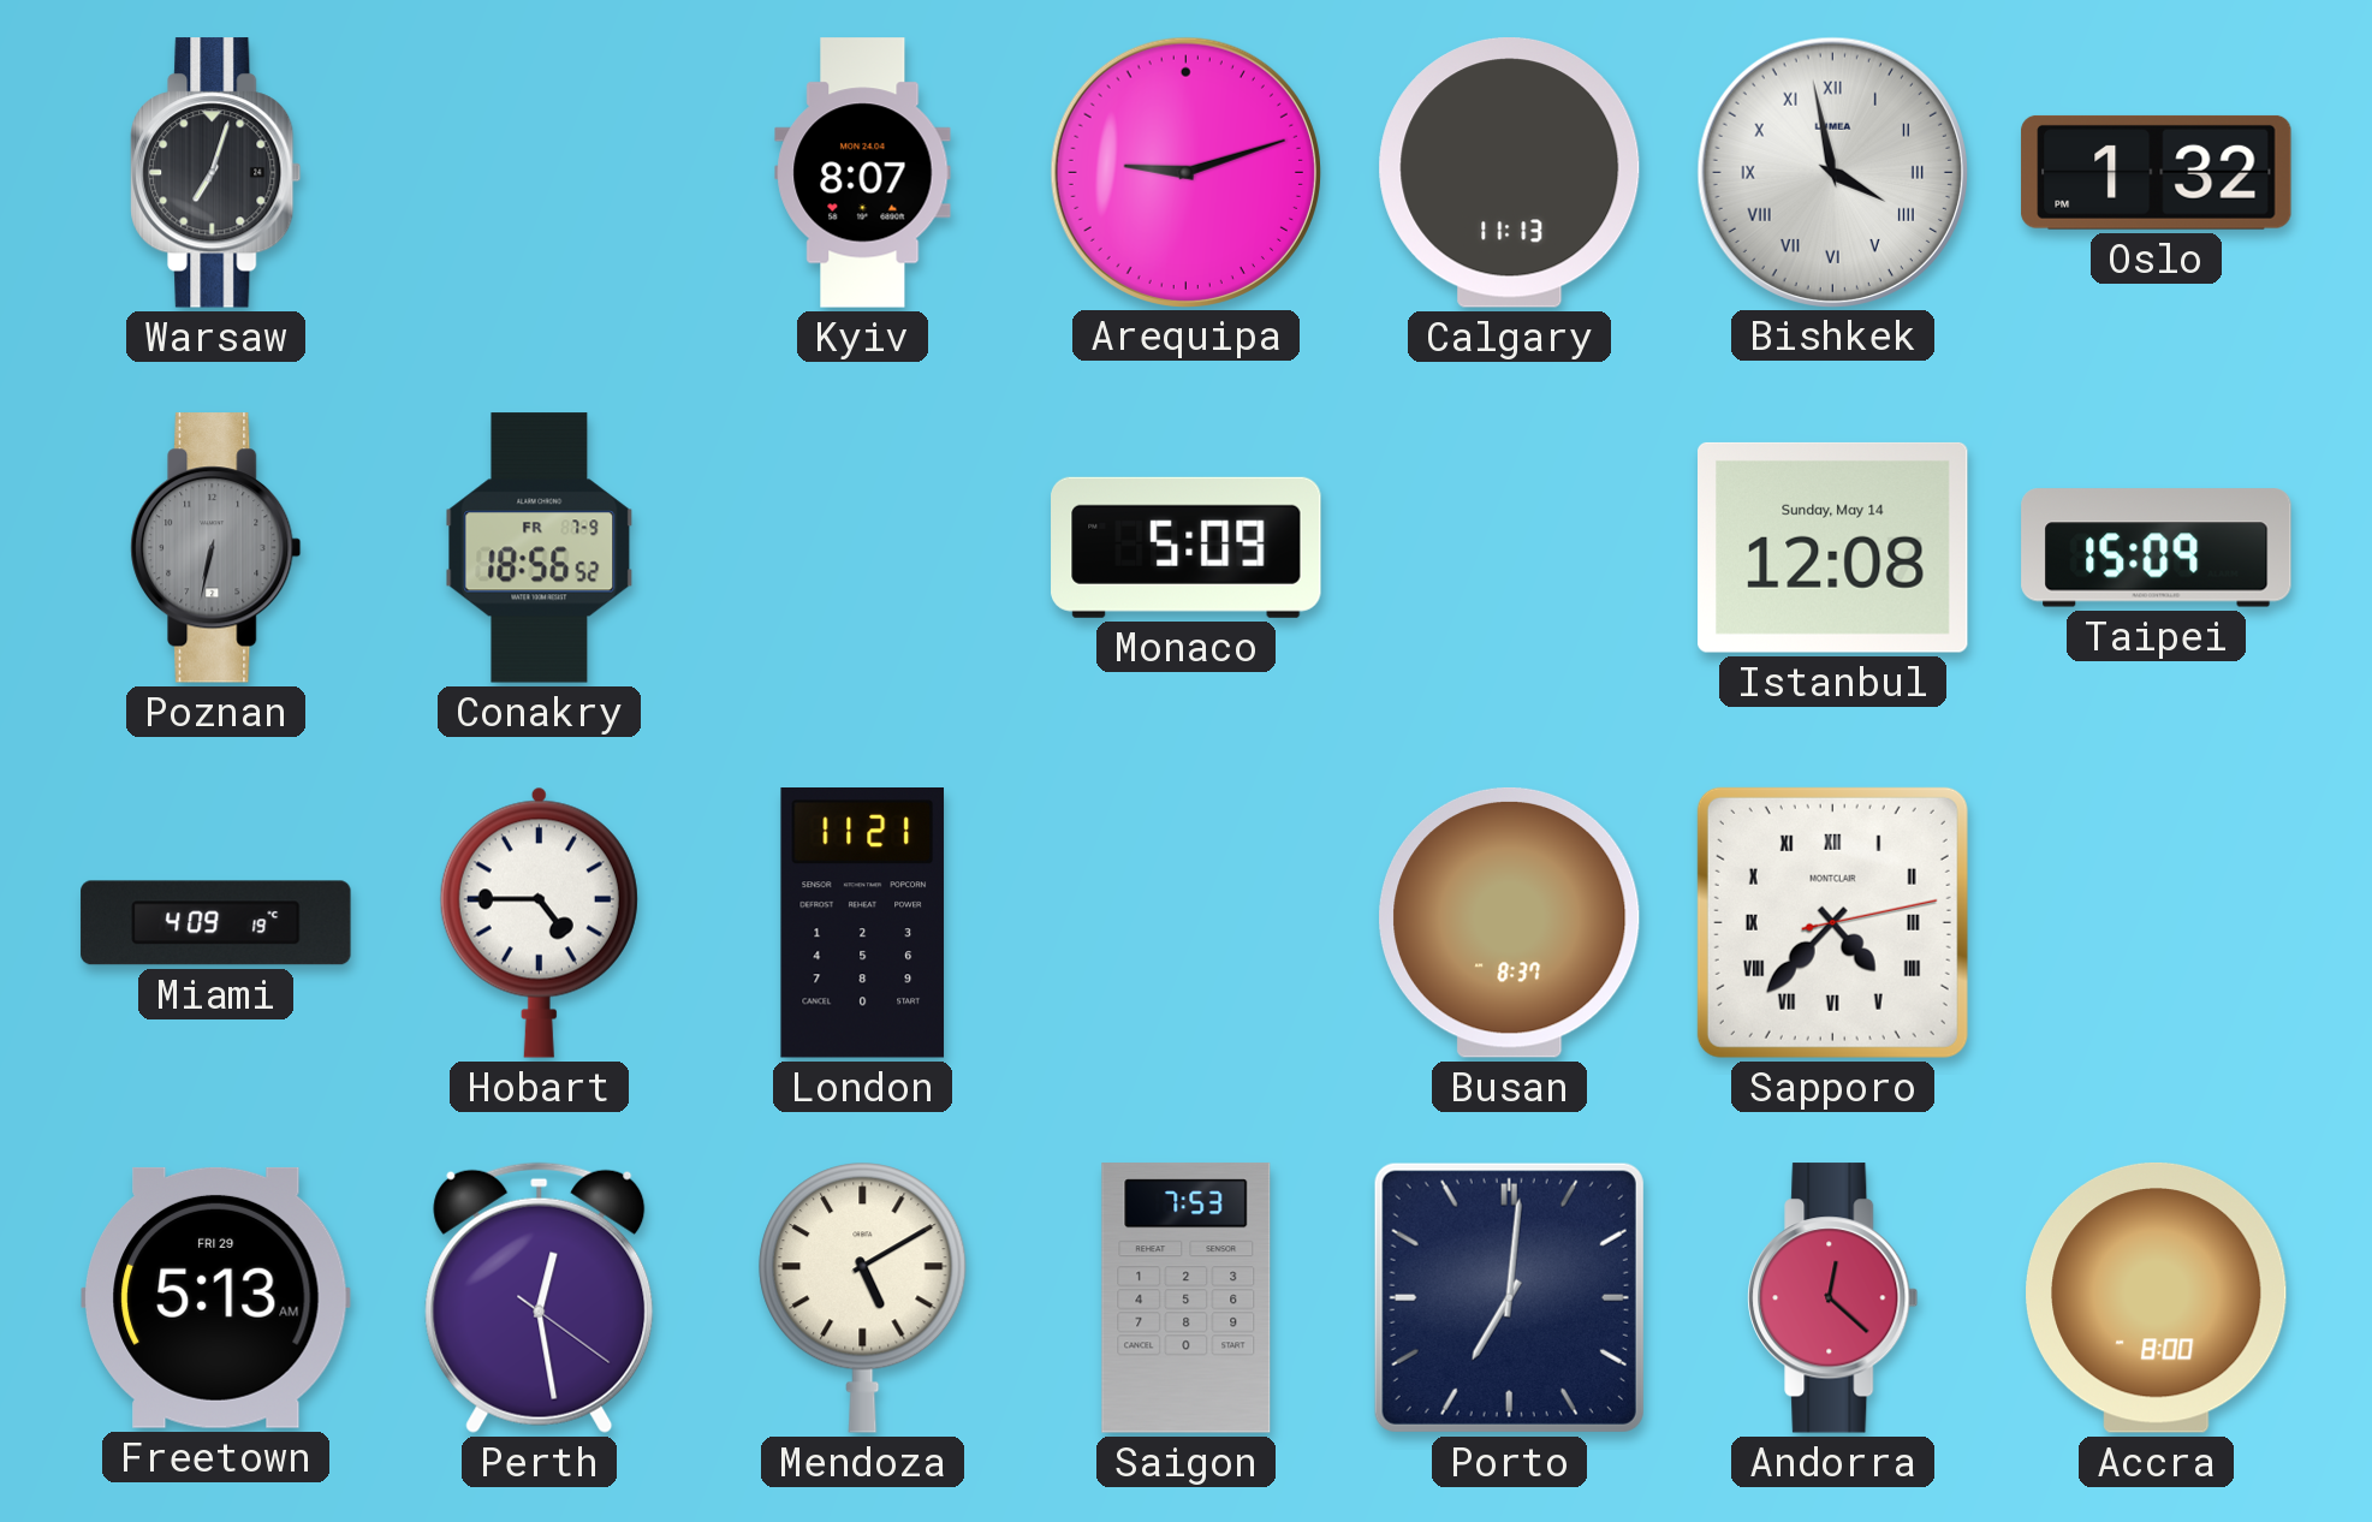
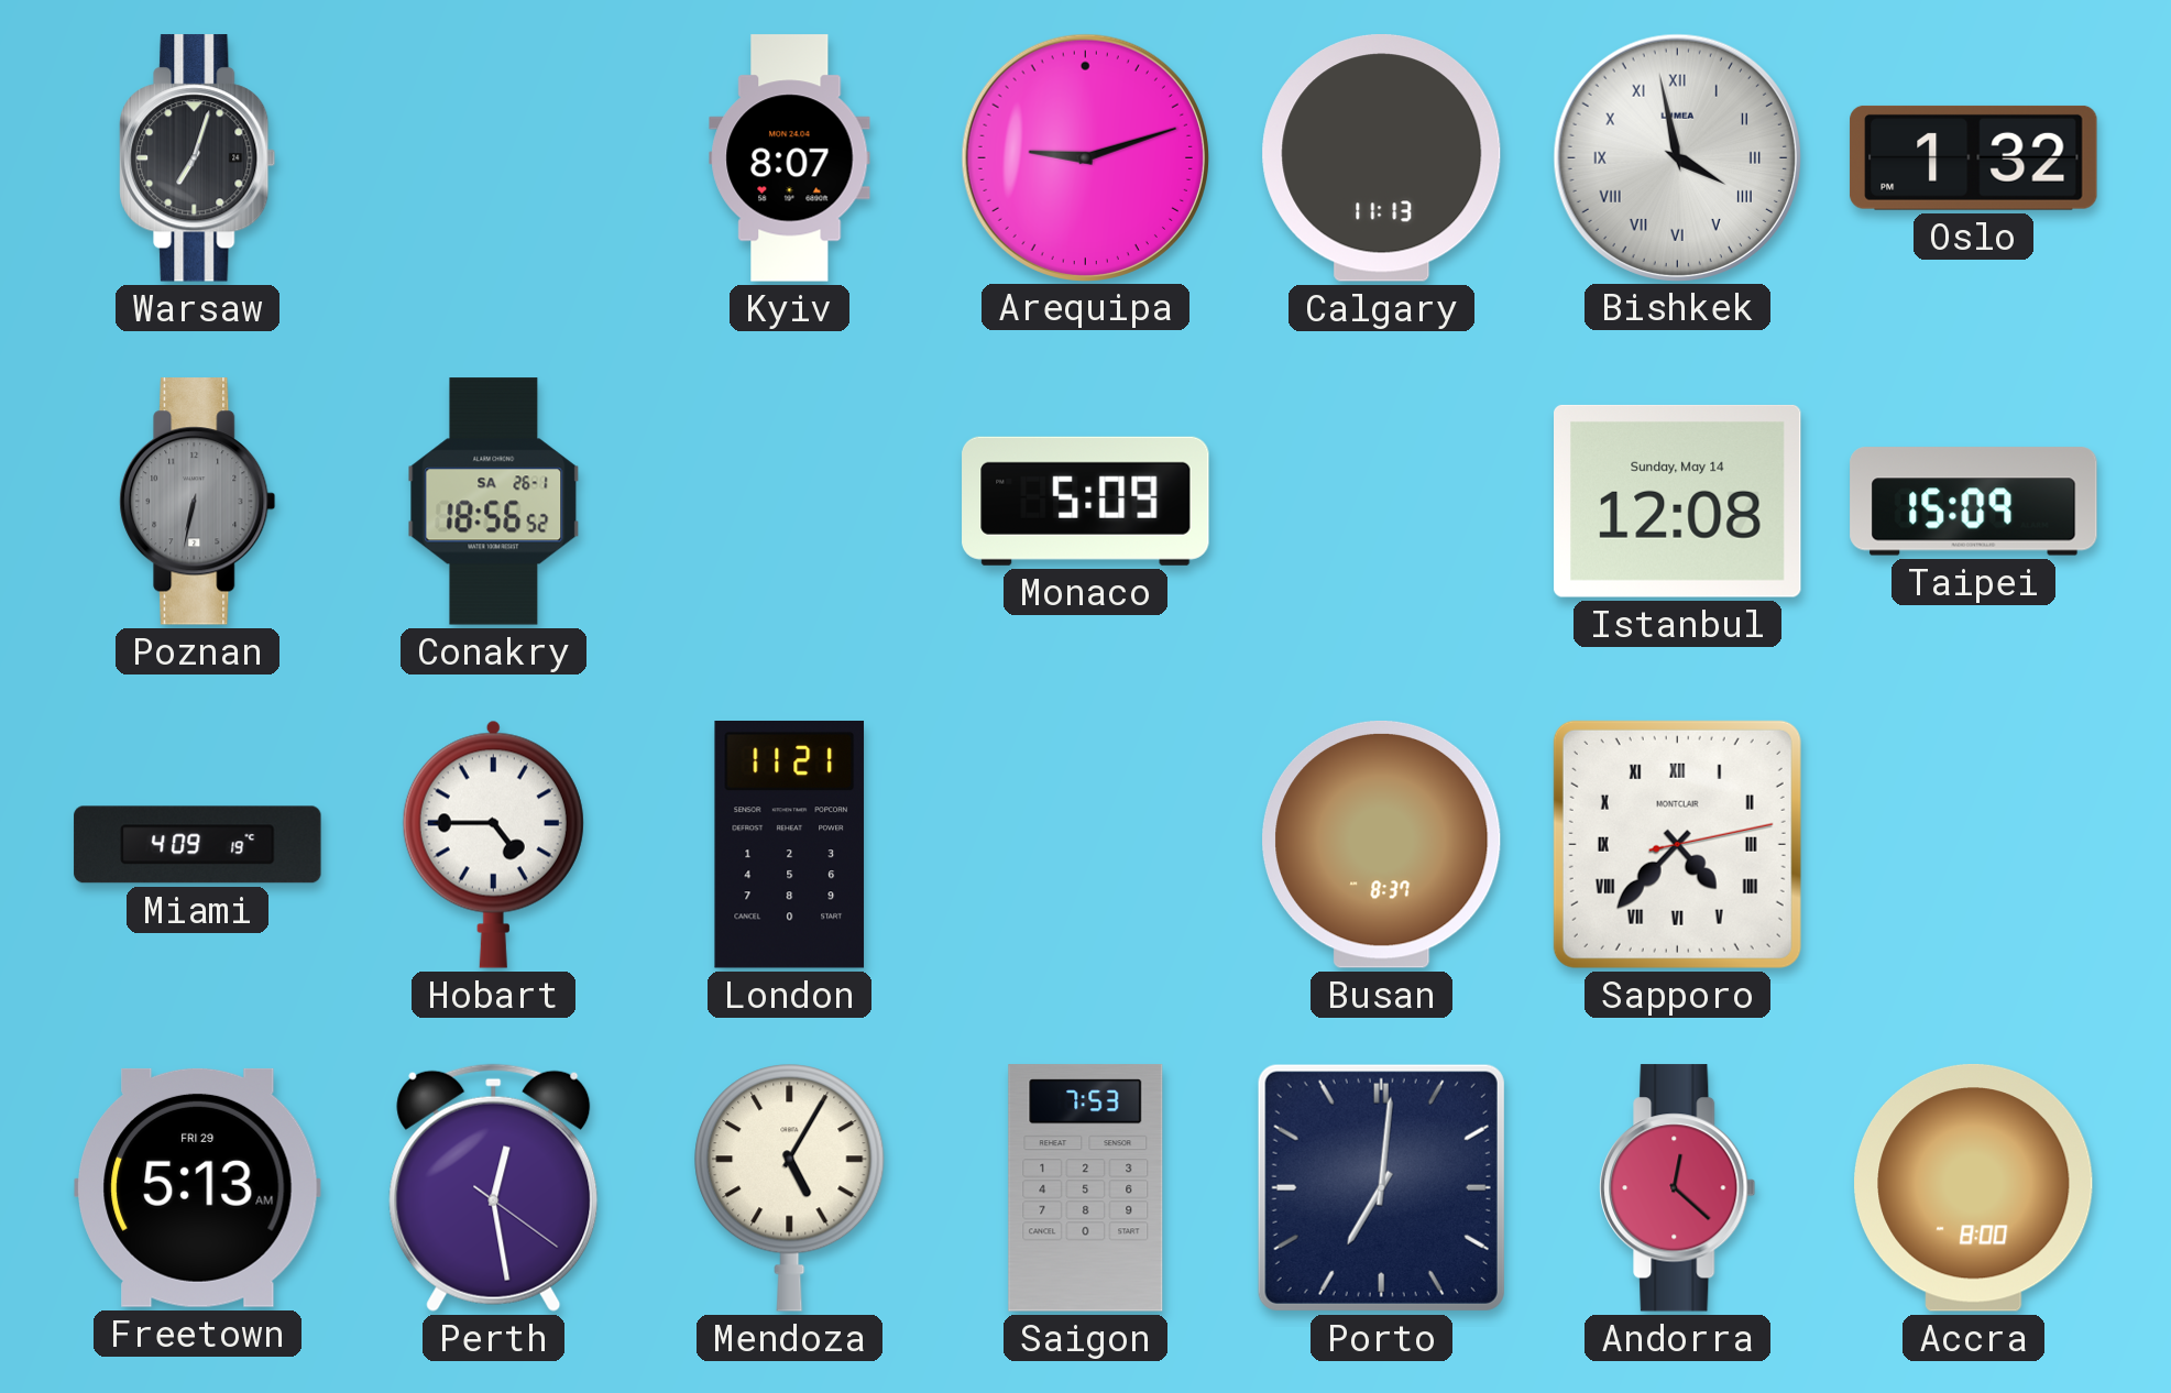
Conakry date: FR 7-9 -> SA 26-1 (494, 502)
Mendoza: 5:10 -> 5:05 (790, 1187)
